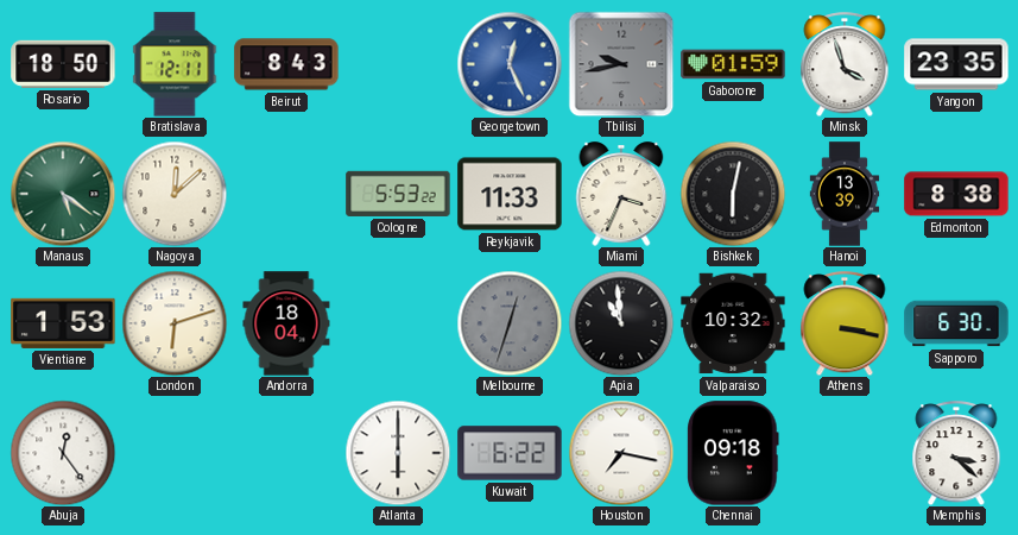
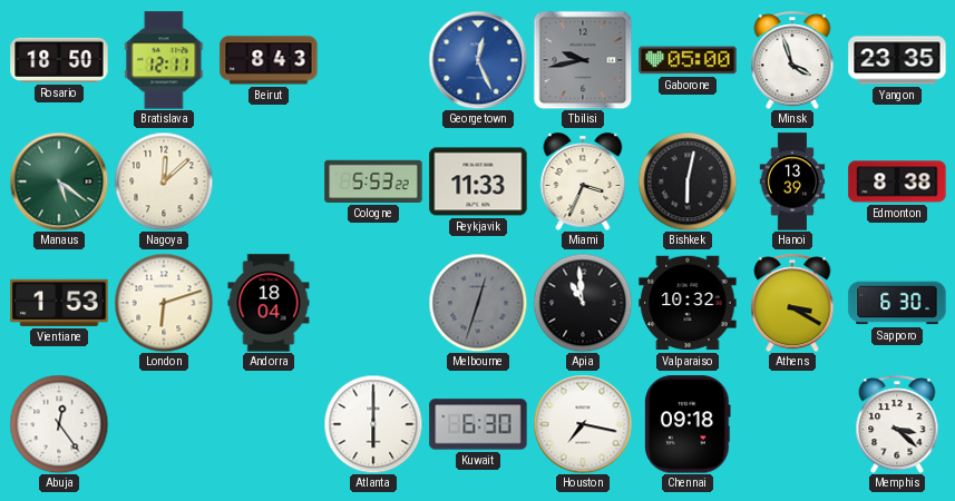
Gaborone: 01:59 -> 05:00 (688, 60)
Athens: 3:17 -> 3:20 (792, 303)
Kuwait: 6:22 -> 6:30 (478, 424)
